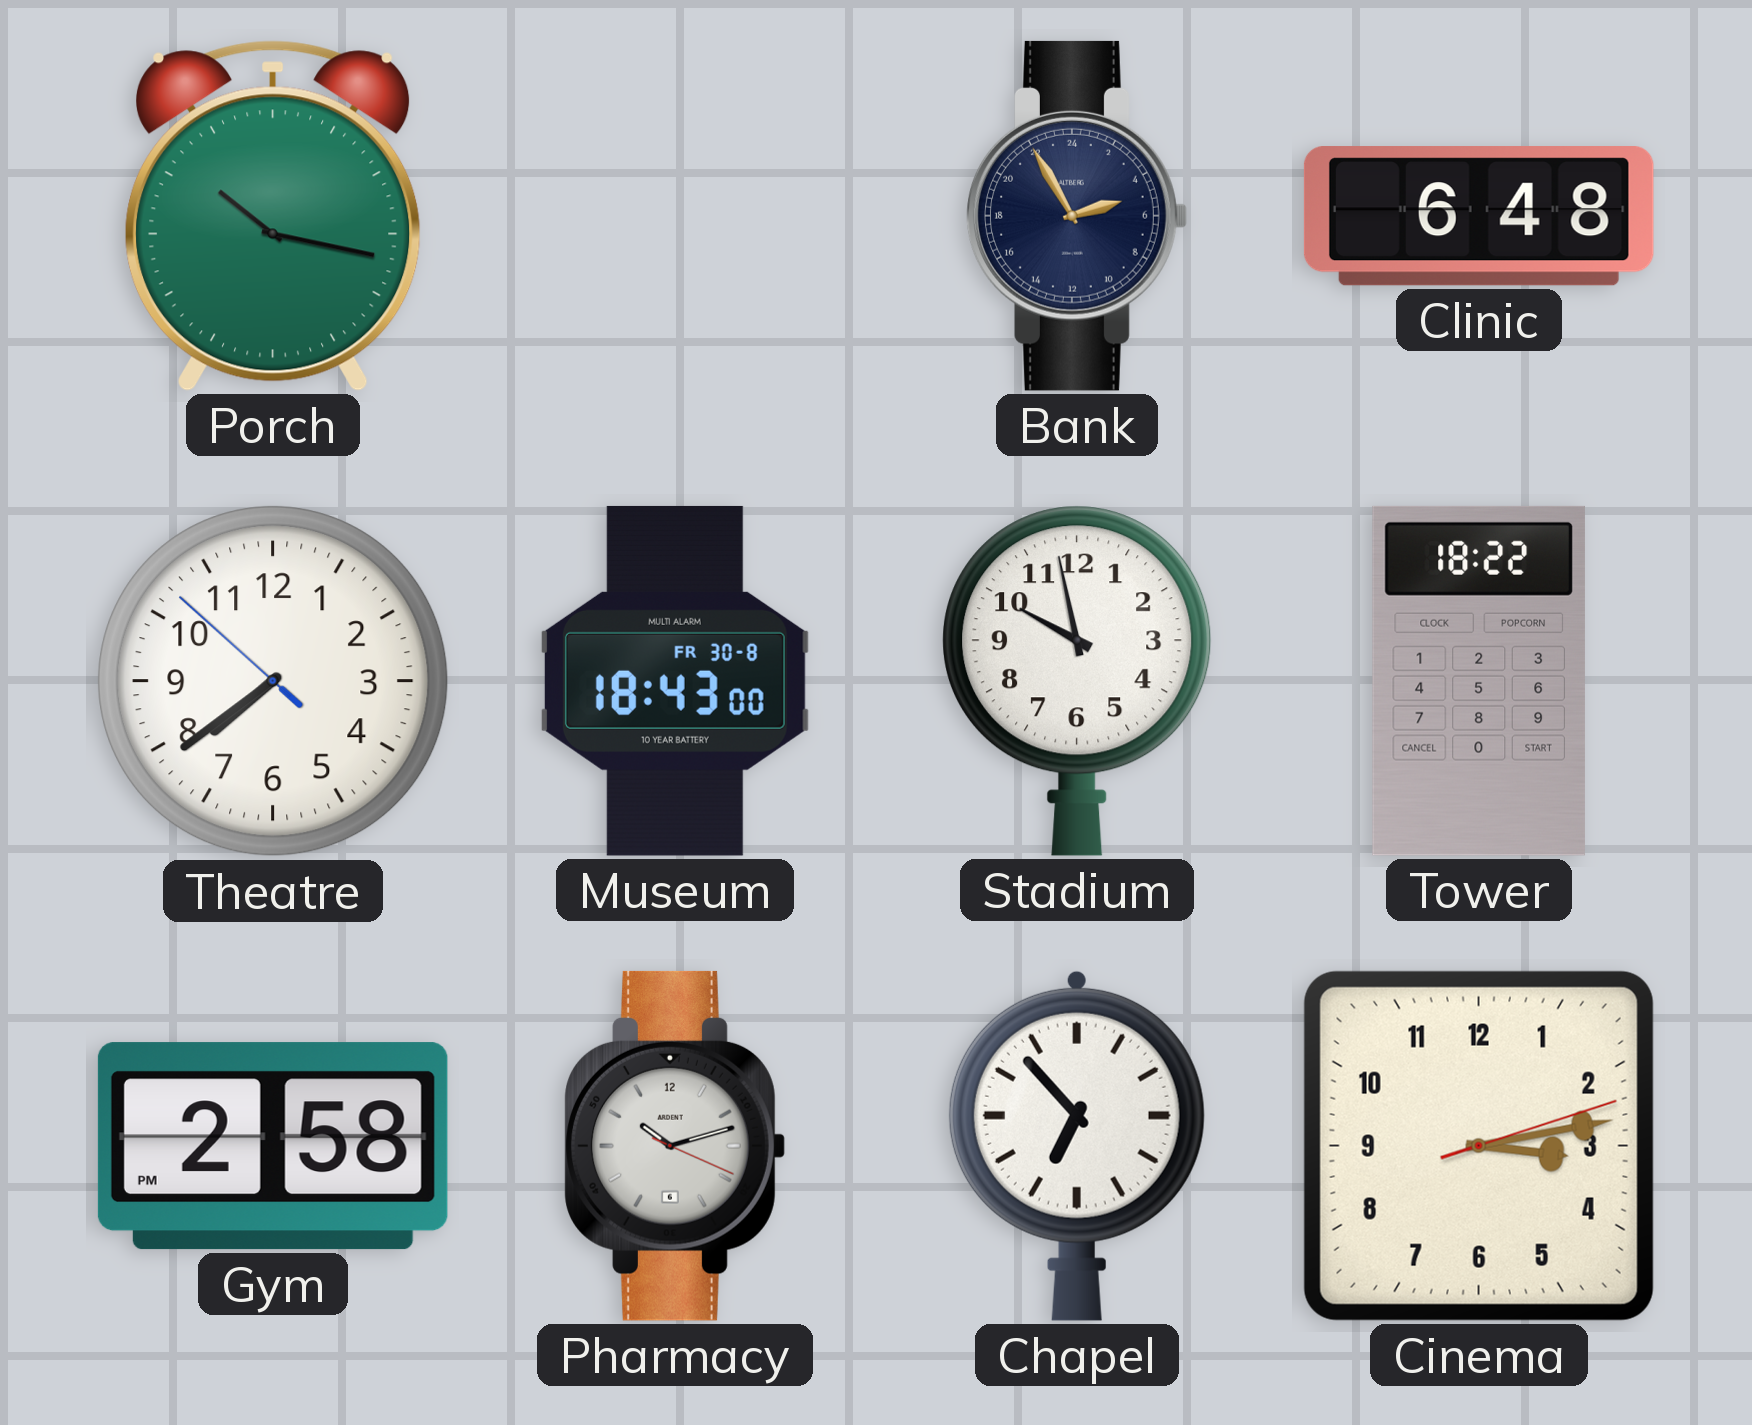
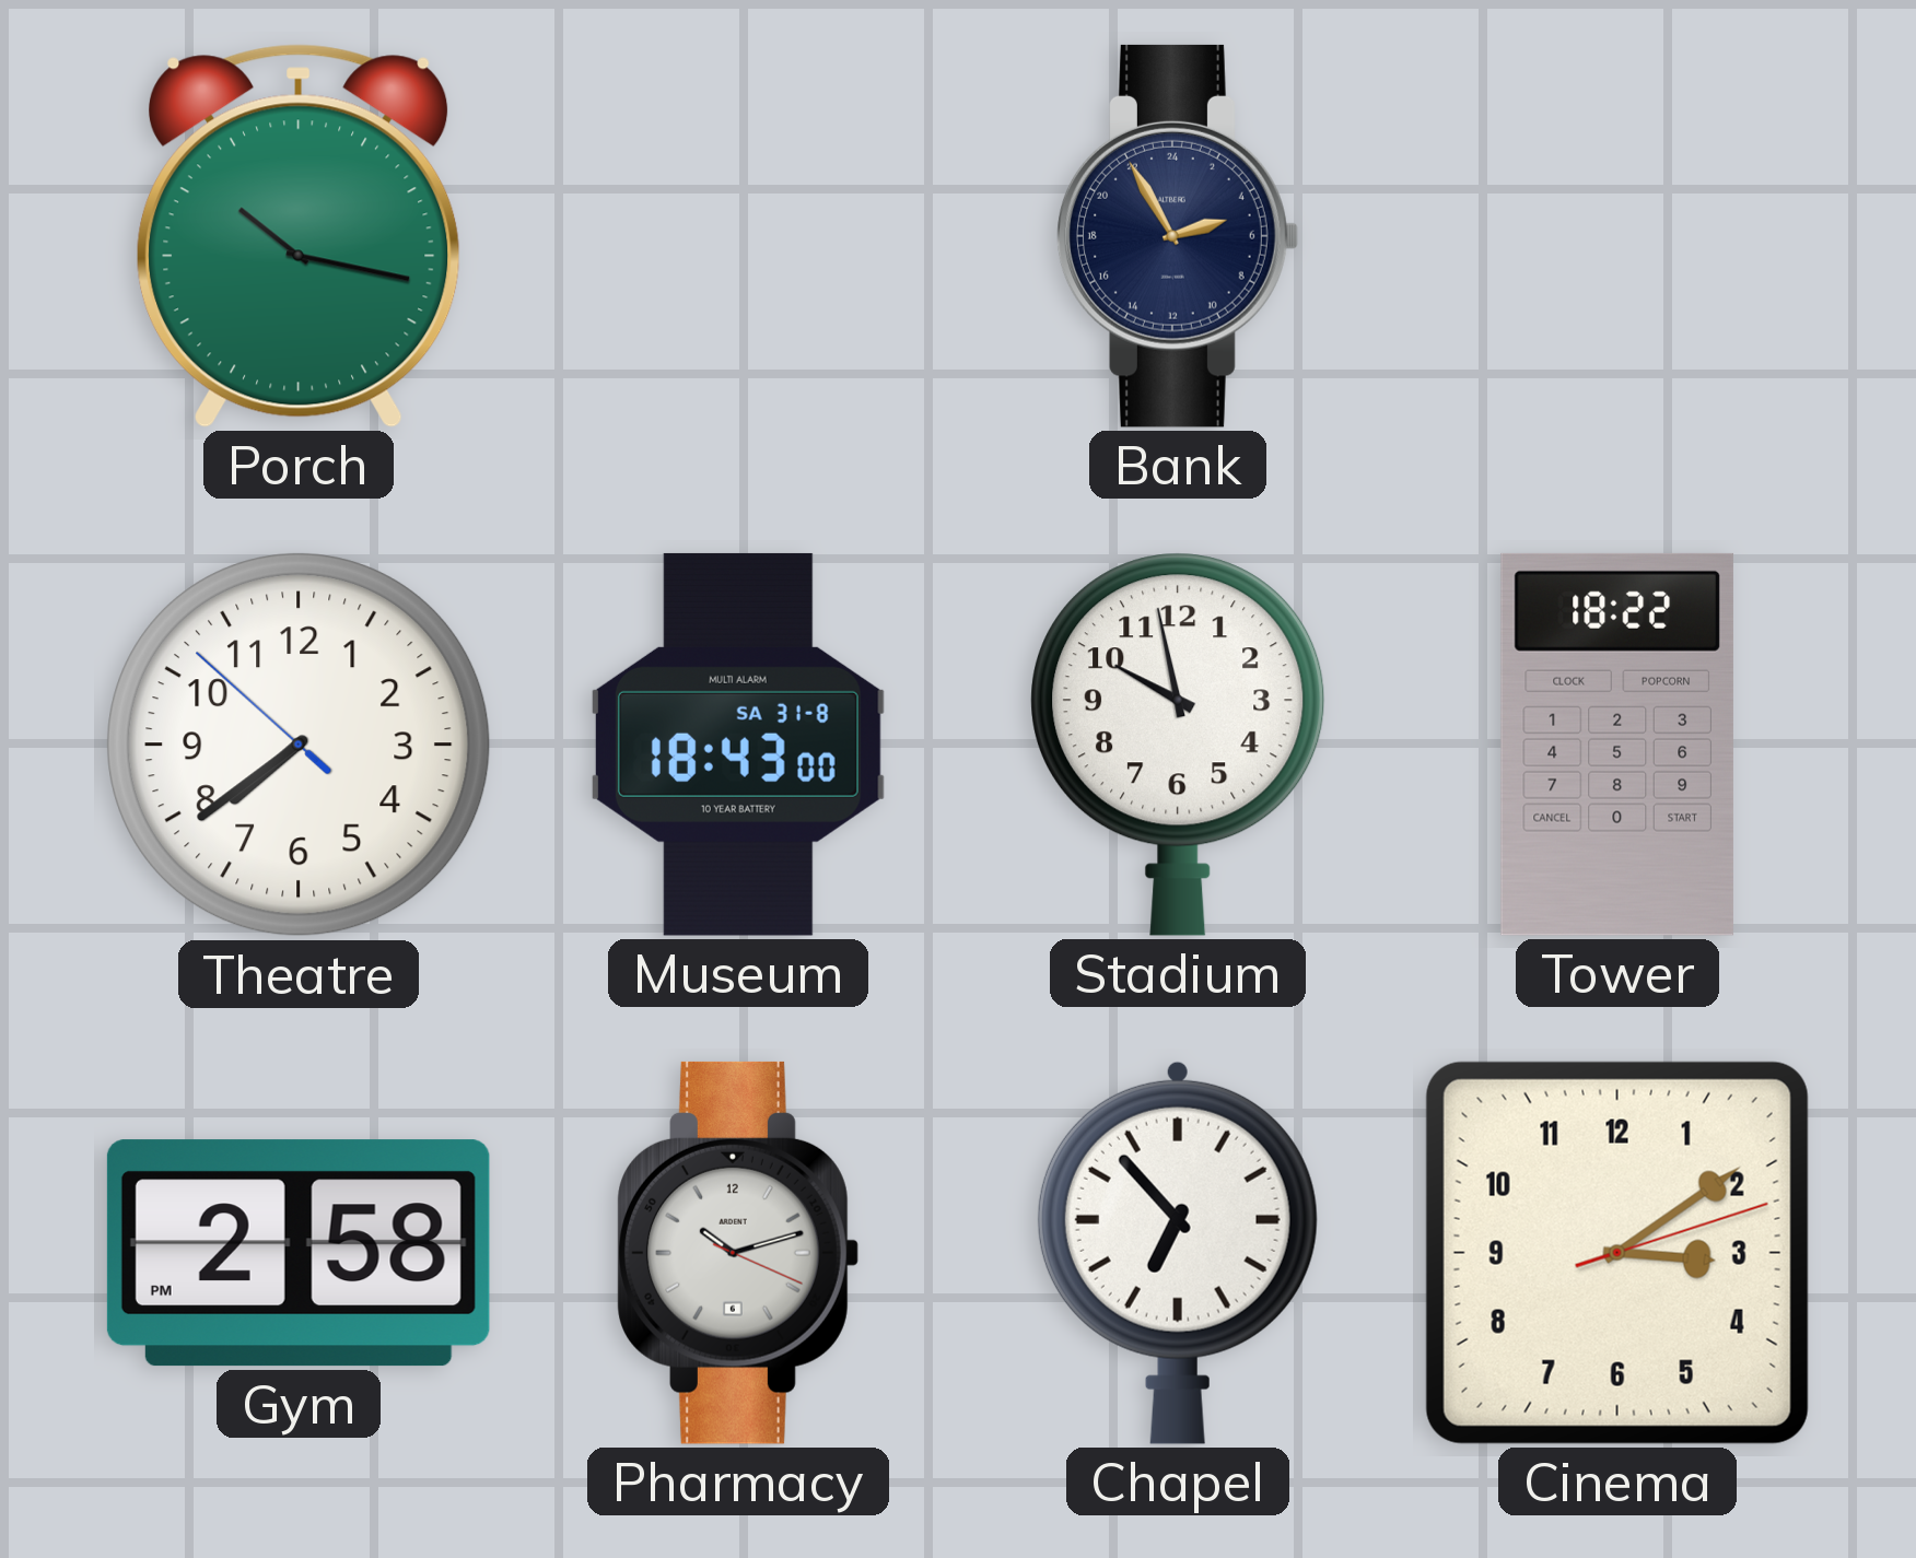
Clinic: 6:48 -> none (1479, 216)
Museum date: FR 30-8 -> SA 31-8 (738, 745)
Cinema: 3:13 -> 3:09 (1617, 1253)
